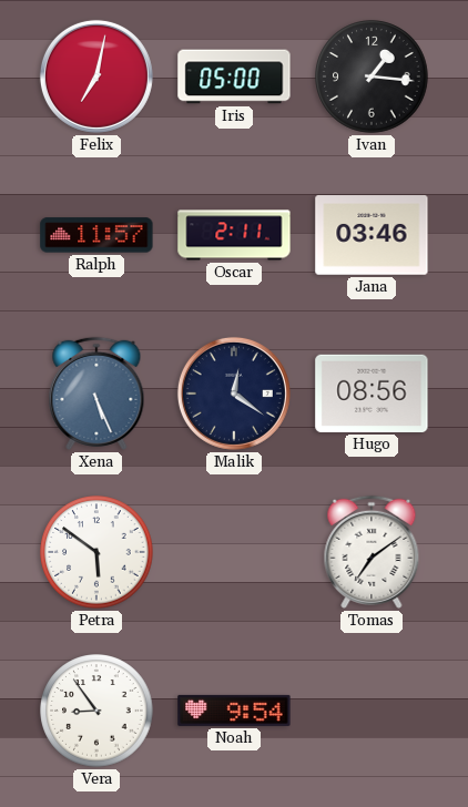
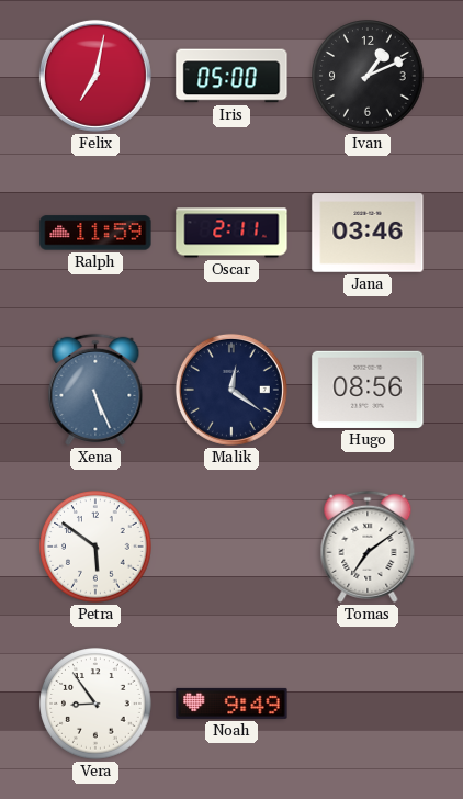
Ivan: 1:16 -> 1:11 (368, 76)
Ralph: 11:57 -> 11:59 (95, 233)
Noah: 9:54 -> 9:49 (231, 704)
